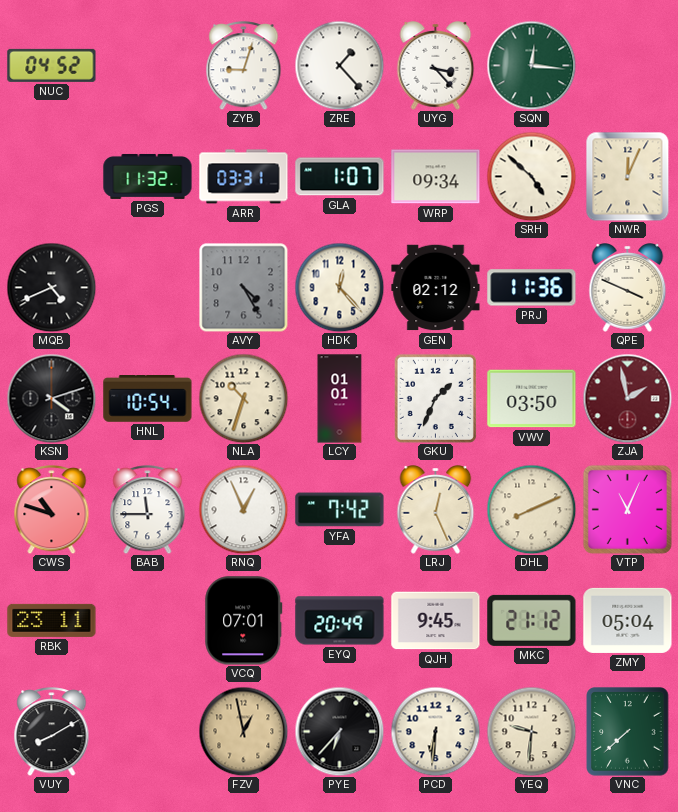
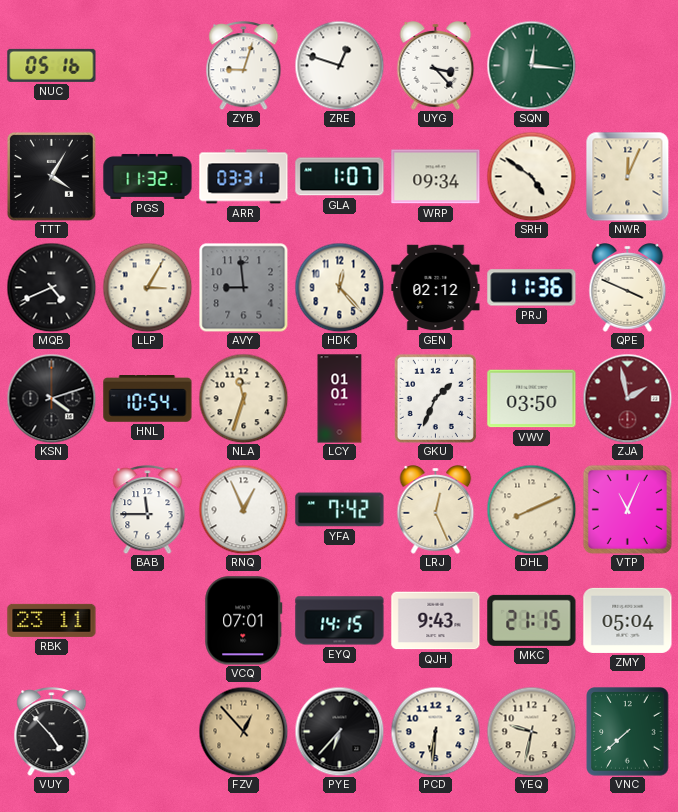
NUC: 04:52 -> 05:16 (52, 65)
ZRE: 1:23 -> 12:48 (339, 65)
TTT: none -> 4:05 (51, 176)
SRH: 4:52 -> 4:51 (531, 176)
LLP: none -> 3:05 (147, 287)
AVY: 4:25 -> 8:59 (243, 287)
NLA: 10:33 -> 11:33 (243, 398)
CWS: 10:48 -> none (52, 510)
EYQ: 20:49 -> 14:15 (340, 621)
QJH: 9:45 -> 9:43 (436, 621)
MKC: 21:12 -> 21:15 (532, 620)
VUY: 8:10 -> 4:53 (52, 732)
FZV: 12:58 -> 12:53 (243, 731)
YEQ: 9:31 -> 9:32 (531, 731)
